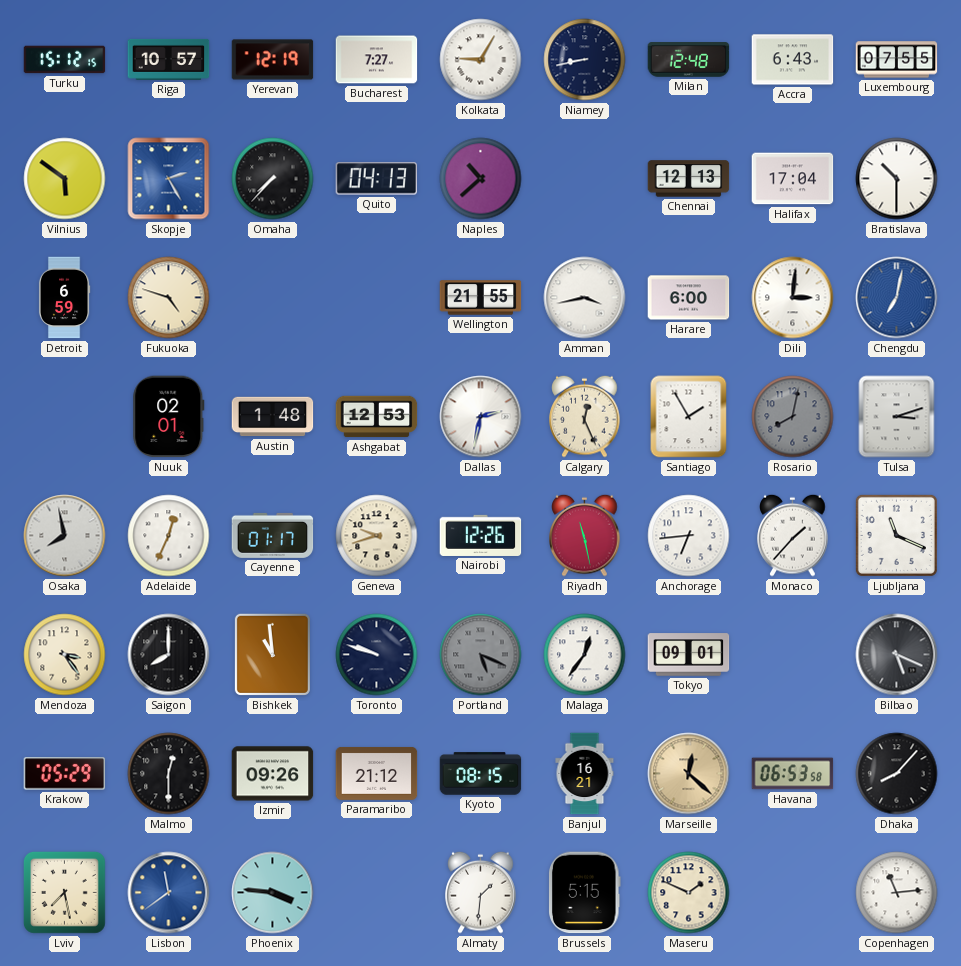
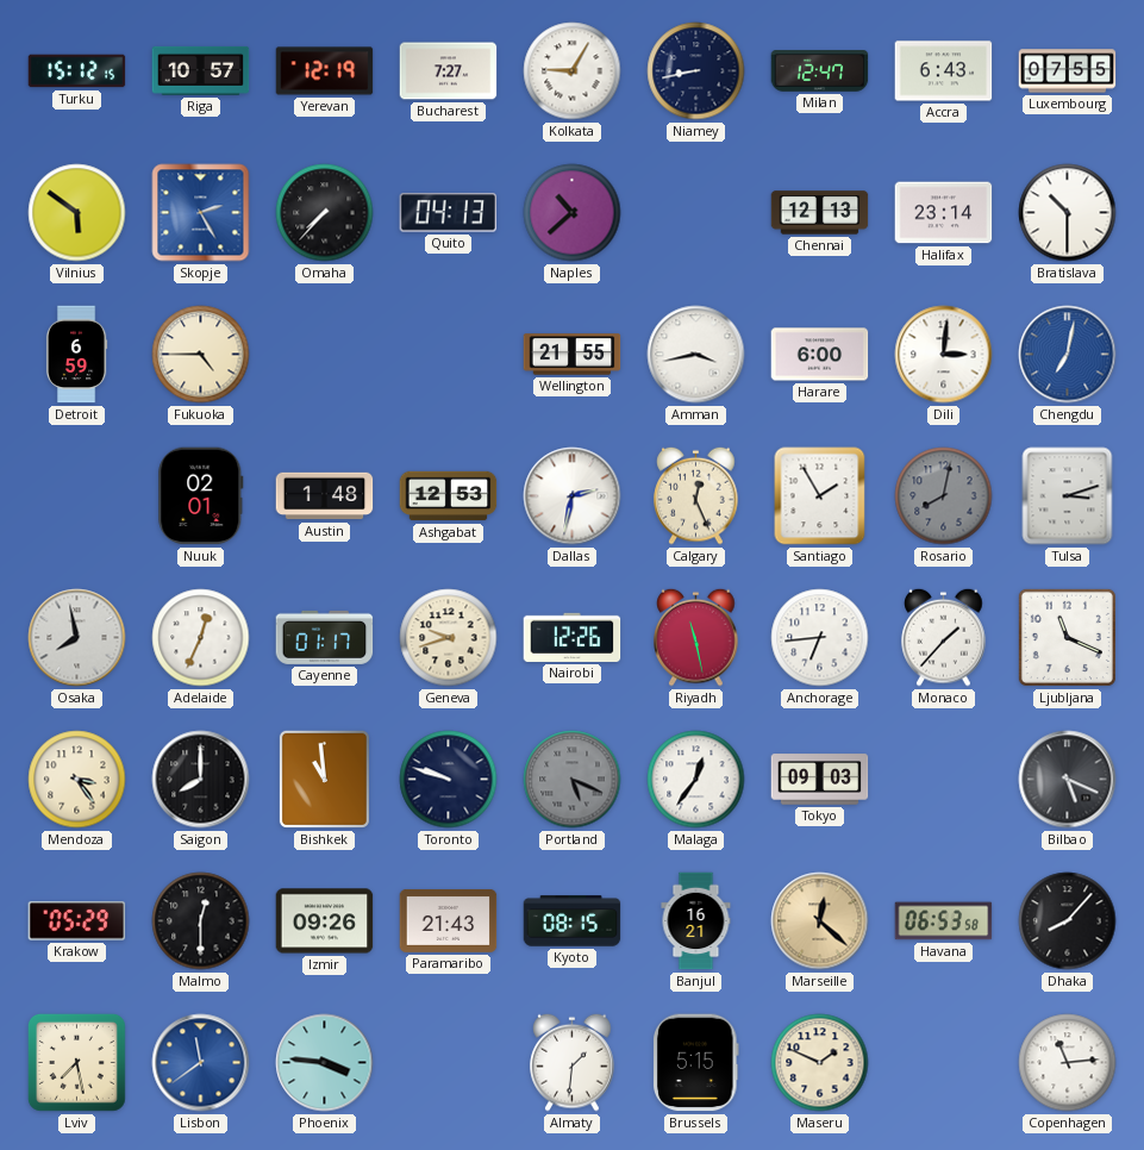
Milan: 12:48 -> 12:47 (820, 71)
Halifax: 17:04 -> 23:14 (944, 213)
Fukuoka: 4:48 -> 4:45 (201, 355)
Tokyo: 09:01 -> 09:03 (820, 780)
Paramaribo: 21:12 -> 21:43 (449, 920)
